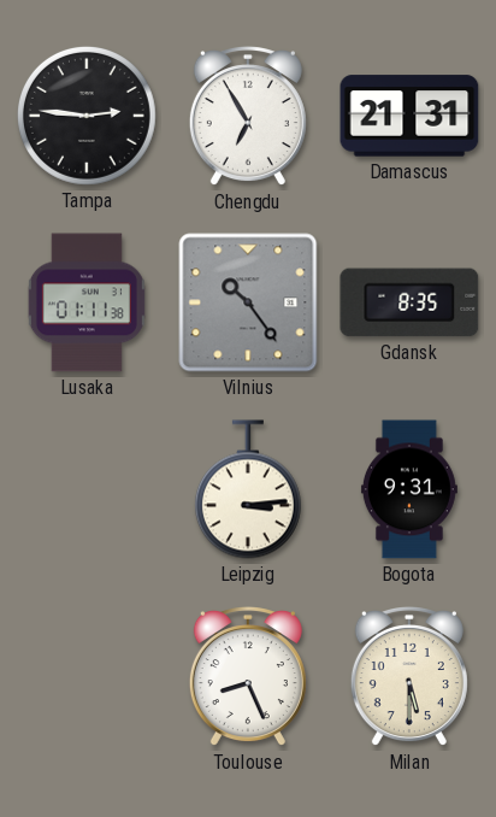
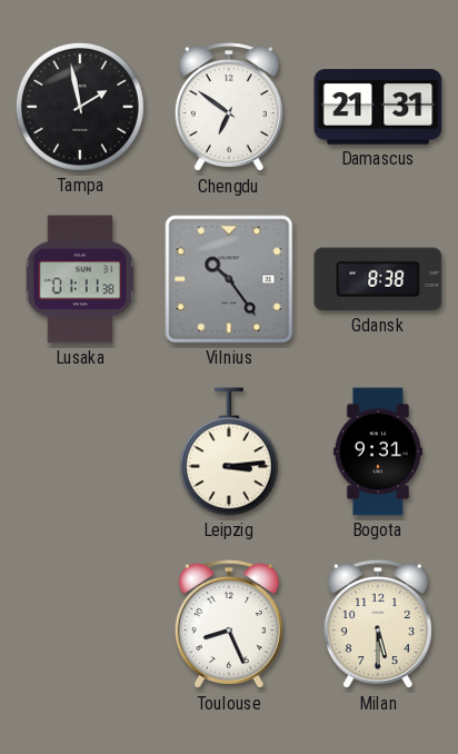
Tampa: 2:46 -> 1:58 (80, 107)
Chengdu: 6:55 -> 6:51 (229, 108)
Gdansk: 8:35 -> 8:38 (378, 279)
